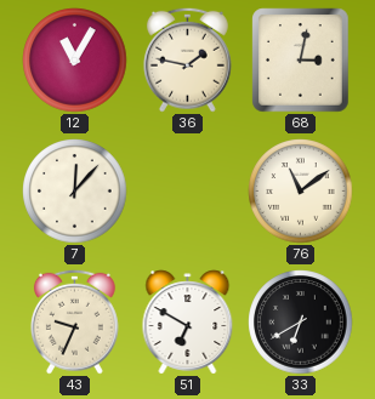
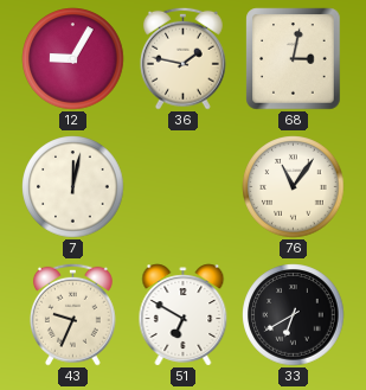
12: 11:05 -> 9:05 (73, 59)
7: 12:07 -> 12:02 (73, 187)
76: 11:09 -> 11:06 (294, 187)
